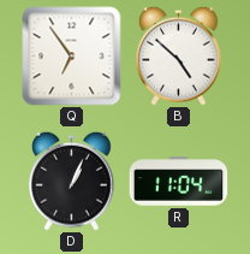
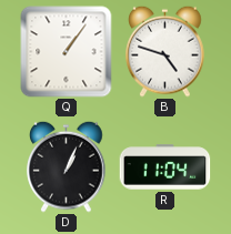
Q: 6:54 -> 1:06 (67, 52)
B: 4:52 -> 4:48 (165, 51)
